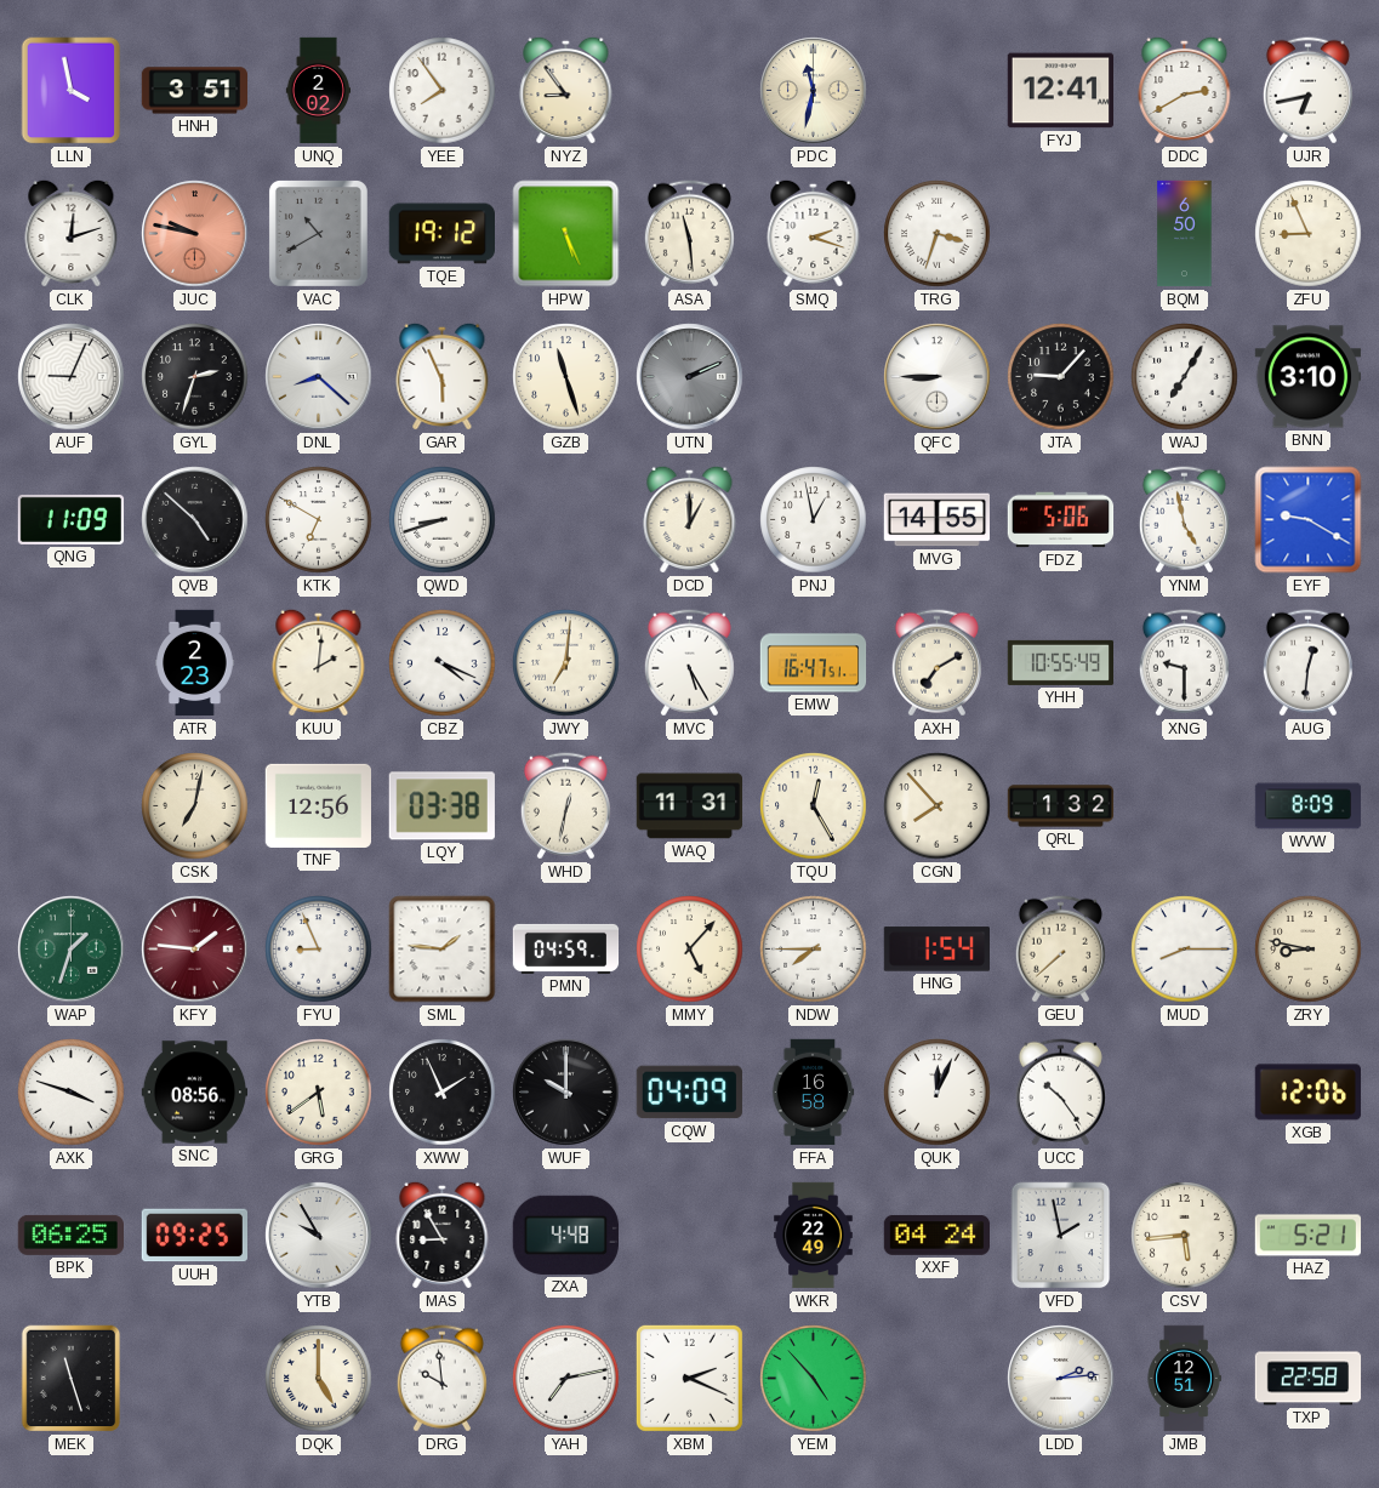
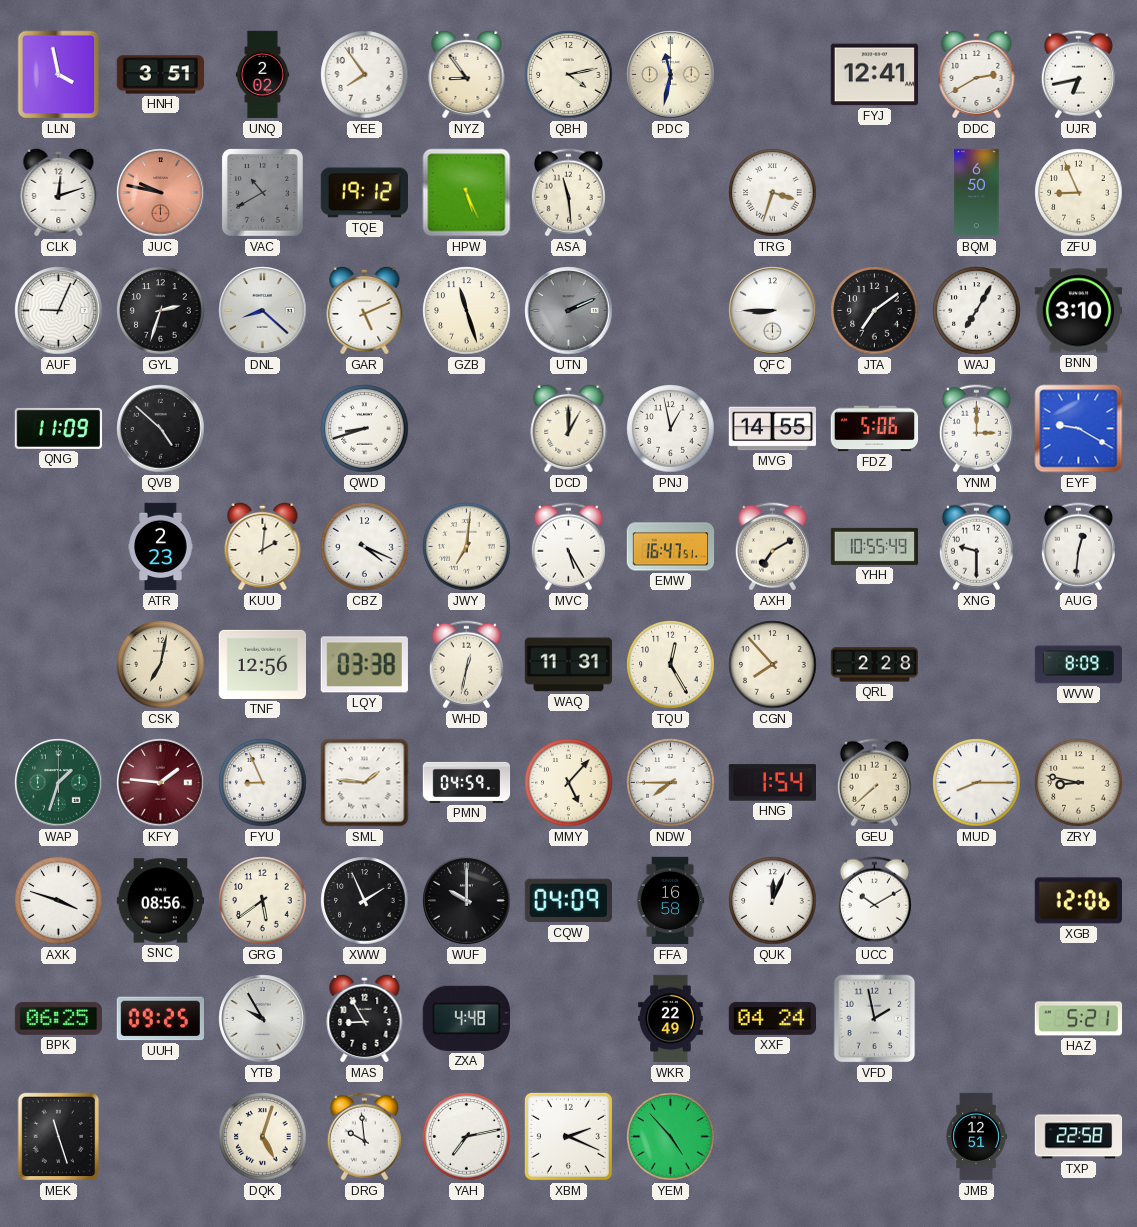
QBH: none -> 4:13 (569, 75)
SMQ: 2:18 -> none (814, 233)
GAR: 5:56 -> 5:11 (365, 310)
JTA: 9:07 -> 7:09 (875, 311)
KTK: 6:50 -> none (319, 520)
YNM: 4:58 -> 3:00 (976, 429)
QRL: 1:32 -> 2:28 (875, 665)
UCC: 10:24 -> 10:10 (874, 901)
CSV: 5:44 -> none (1185, 1236)
DQK: 5:00 -> 5:03 (263, 1137)
LDD: 2:14 -> none (1061, 1379)
